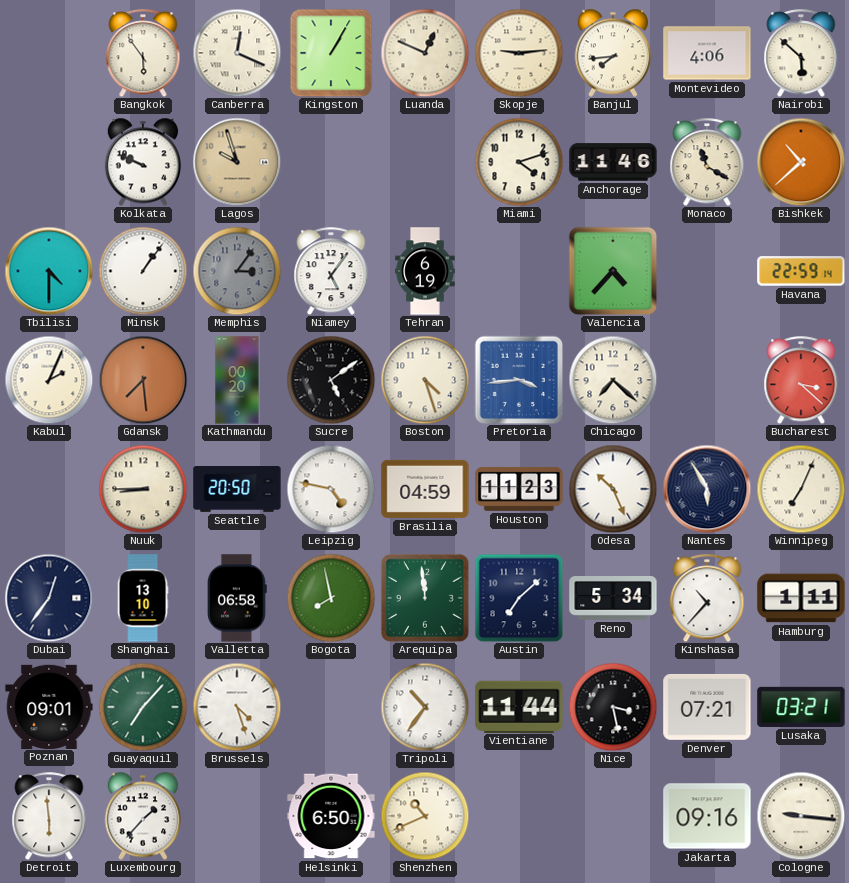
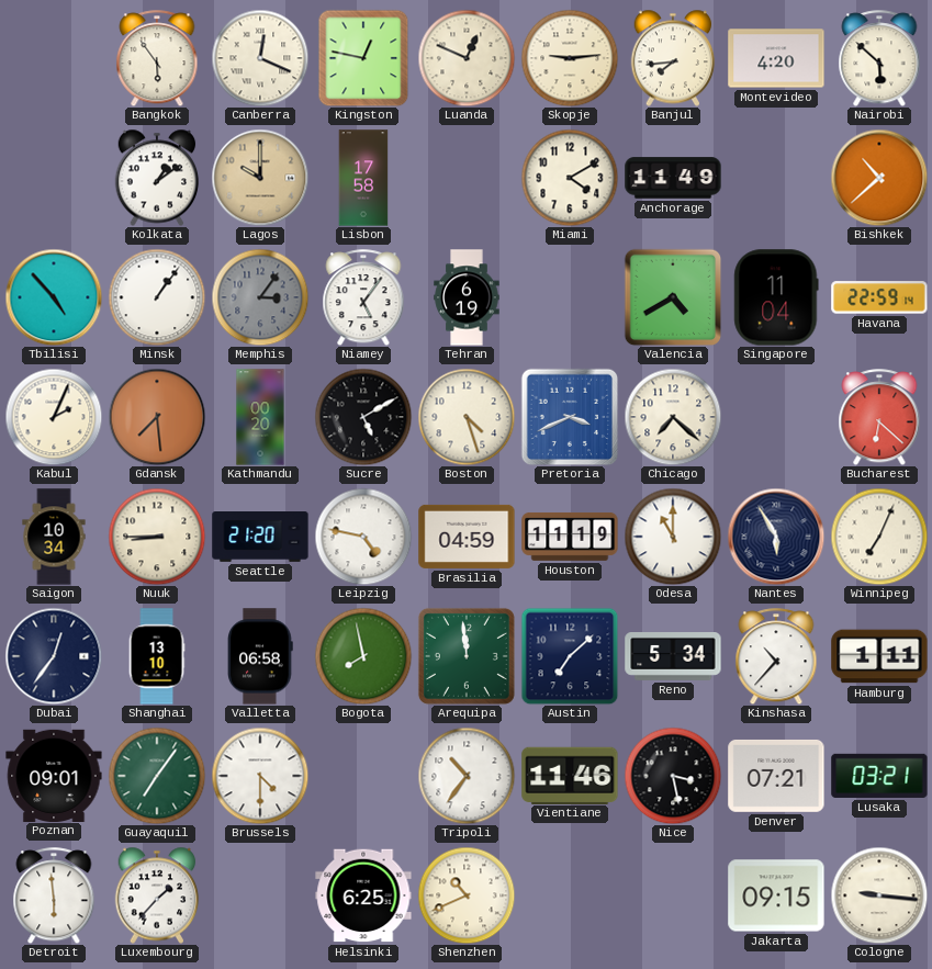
Kingston: 1:05 -> 12:47 (363, 58)
Montevideo: 4:06 -> 4:20 (776, 58)
Kolkata: 9:49 -> 1:09 (157, 178)
Lagos: 9:57 -> 10:00 (260, 178)
Lisbon: none -> 17:58 (363, 178)
Miami: 4:12 -> 4:10 (570, 178)
Anchorage: 11:46 -> 11:49 (673, 178)
Monaco: 11:20 -> none (707, 162)
Tbilisi: 4:30 -> 4:53 (54, 297)
Valencia: 4:37 -> 4:40 (673, 297)
Singapore: none -> 11:04 (776, 297)
Sucre: 5:09 -> 5:10 (363, 417)
Pretoria: 3:44 -> 3:41 (570, 417)
Bucharest: 3:22 -> 6:22 (879, 417)
Saigon: none -> 10:34 (54, 537)
Seattle: 20:50 -> 21:20 (260, 538)
Houston: 11:23 -> 11:19 (570, 537)
Odesa: 10:26 -> 11:00 (673, 537)
Guayaquil: 7:07 -> 7:06 (157, 776)
Brussels: 4:27 -> 4:30 (260, 776)
Vientiane: 11:44 -> 11:46 (570, 775)
Helsinki: 6:50 -> 6:25 (363, 895)
Jakarta: 09:16 -> 09:15 (776, 895)
